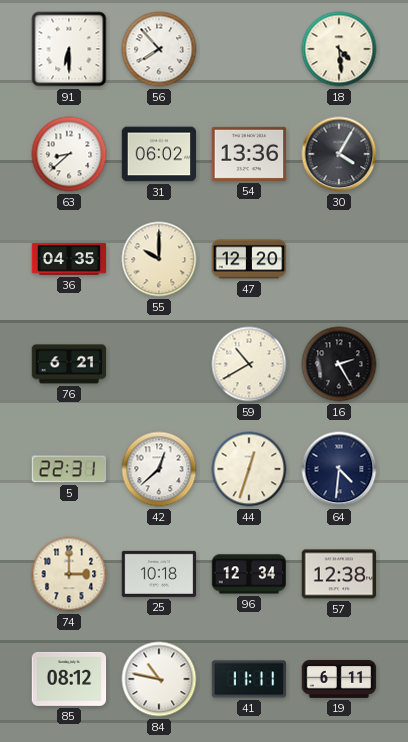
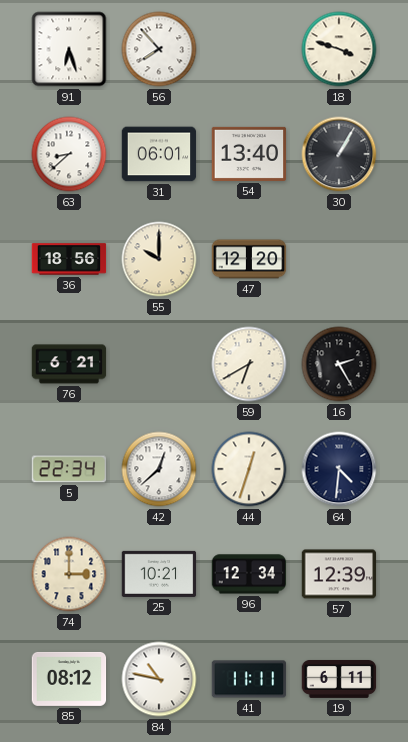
91: 6:30 -> 6:27 (69, 49)
18: 4:29 -> 3:48 (339, 49)
31: 06:02 -> 06:01 (159, 154)
54: 13:36 -> 13:40 (249, 154)
30: 4:05 -> 1:05 (339, 154)
36: 04:35 -> 18:56 (69, 259)
59: 10:40 -> 6:40 (249, 364)
5: 22:31 -> 22:34 (69, 469)
25: 10:18 -> 10:21 (159, 574)
57: 12:38 -> 12:39 (339, 574)
